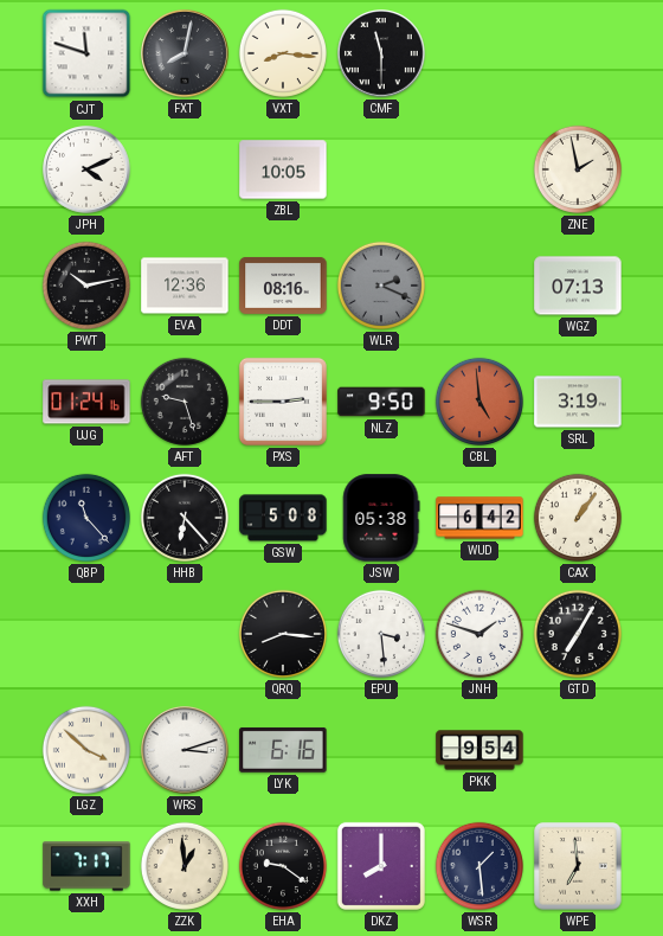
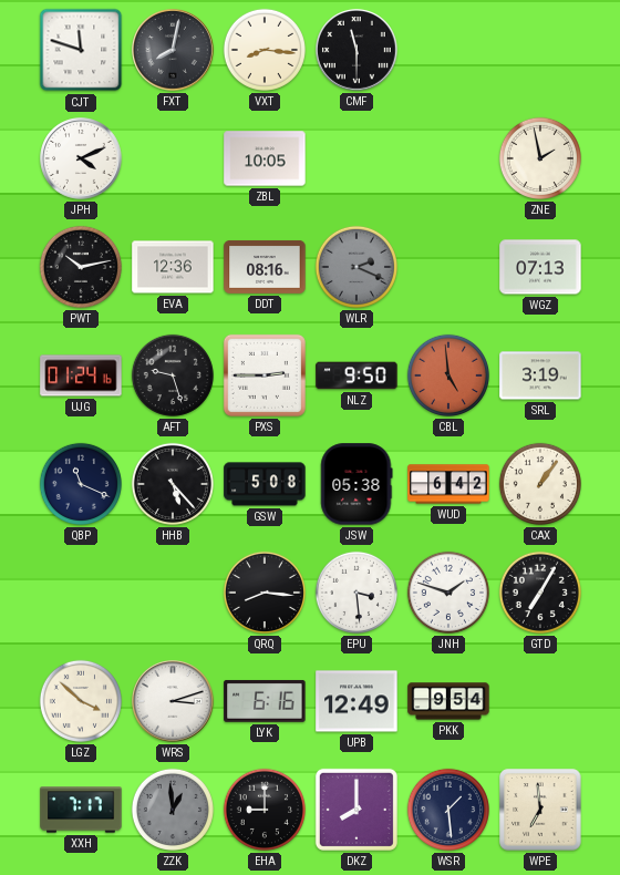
QBP: 11:23 -> 11:19 (81, 484)
HHB: 6:23 -> 5:23 (173, 484)
UPB: none -> 12:49 (356, 701)
ZZK dial: cream -> grey (173, 810)
EHA: 9:21 -> 9:00 (265, 810)
